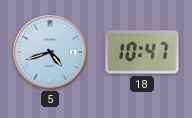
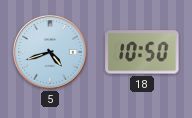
18: 10:47 -> 10:50 (142, 52)
